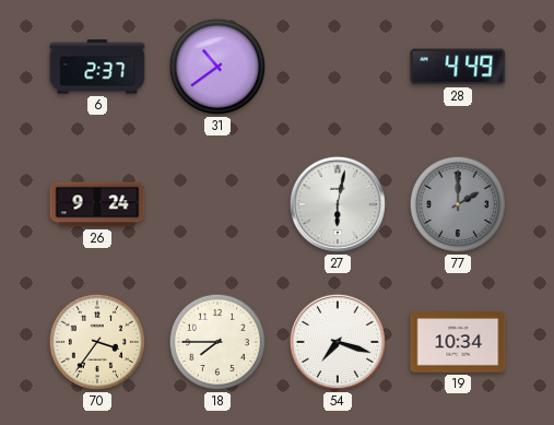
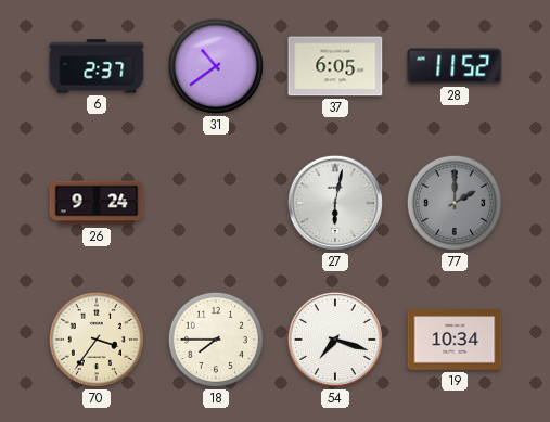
37: none -> 6:05 (335, 66)
28: 4:49 -> 11:52 (455, 66)
